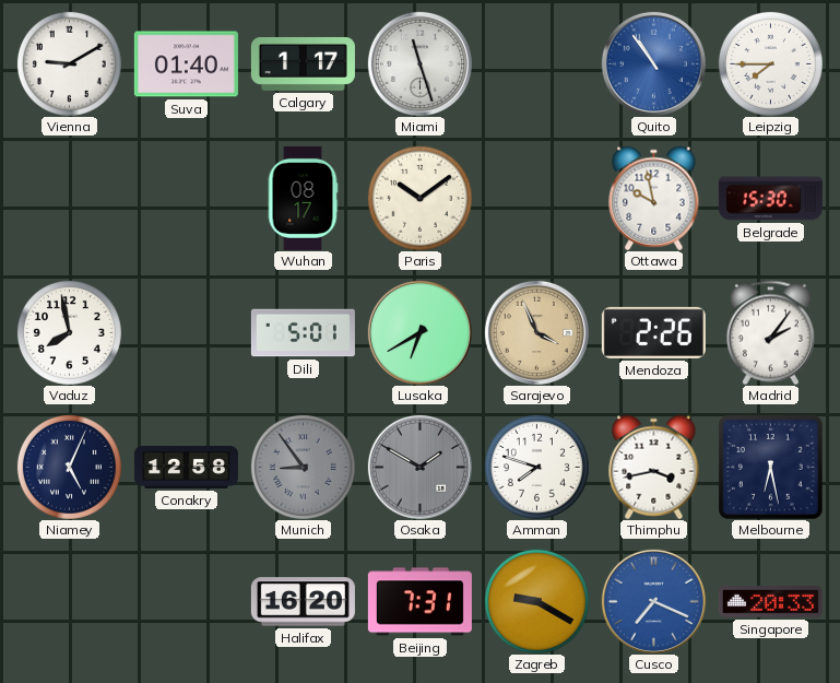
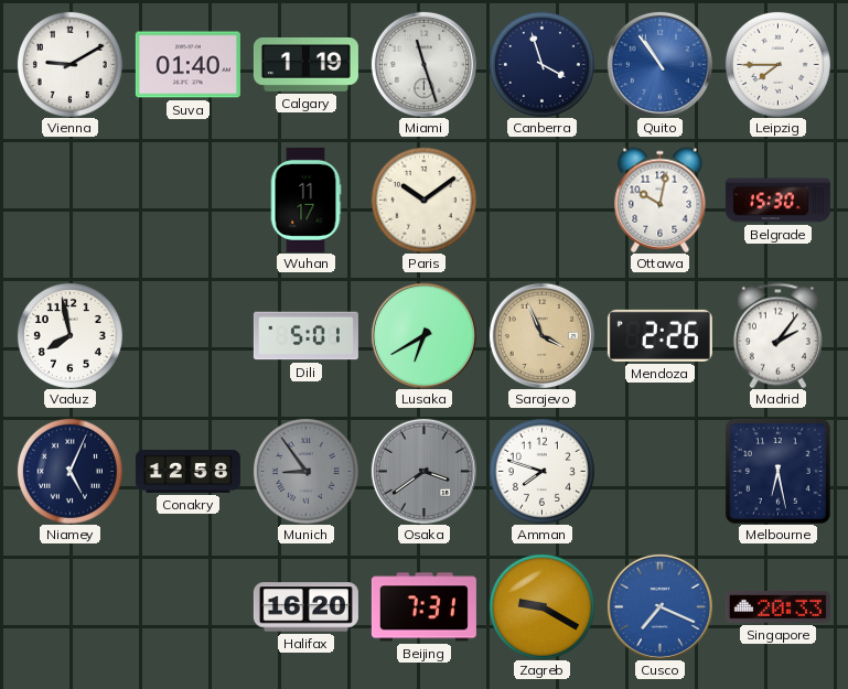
Calgary: 1:17 -> 1:19 (305, 64)
Canberra: none -> 3:57 (541, 64)
Wuhan: 08:17 -> 11:17 (305, 200)
Ottawa: 9:58 -> 10:02 (661, 200)
Osaka: 1:50 -> 3:39 (423, 471)
Thimphu: 3:43 -> none (654, 467)
